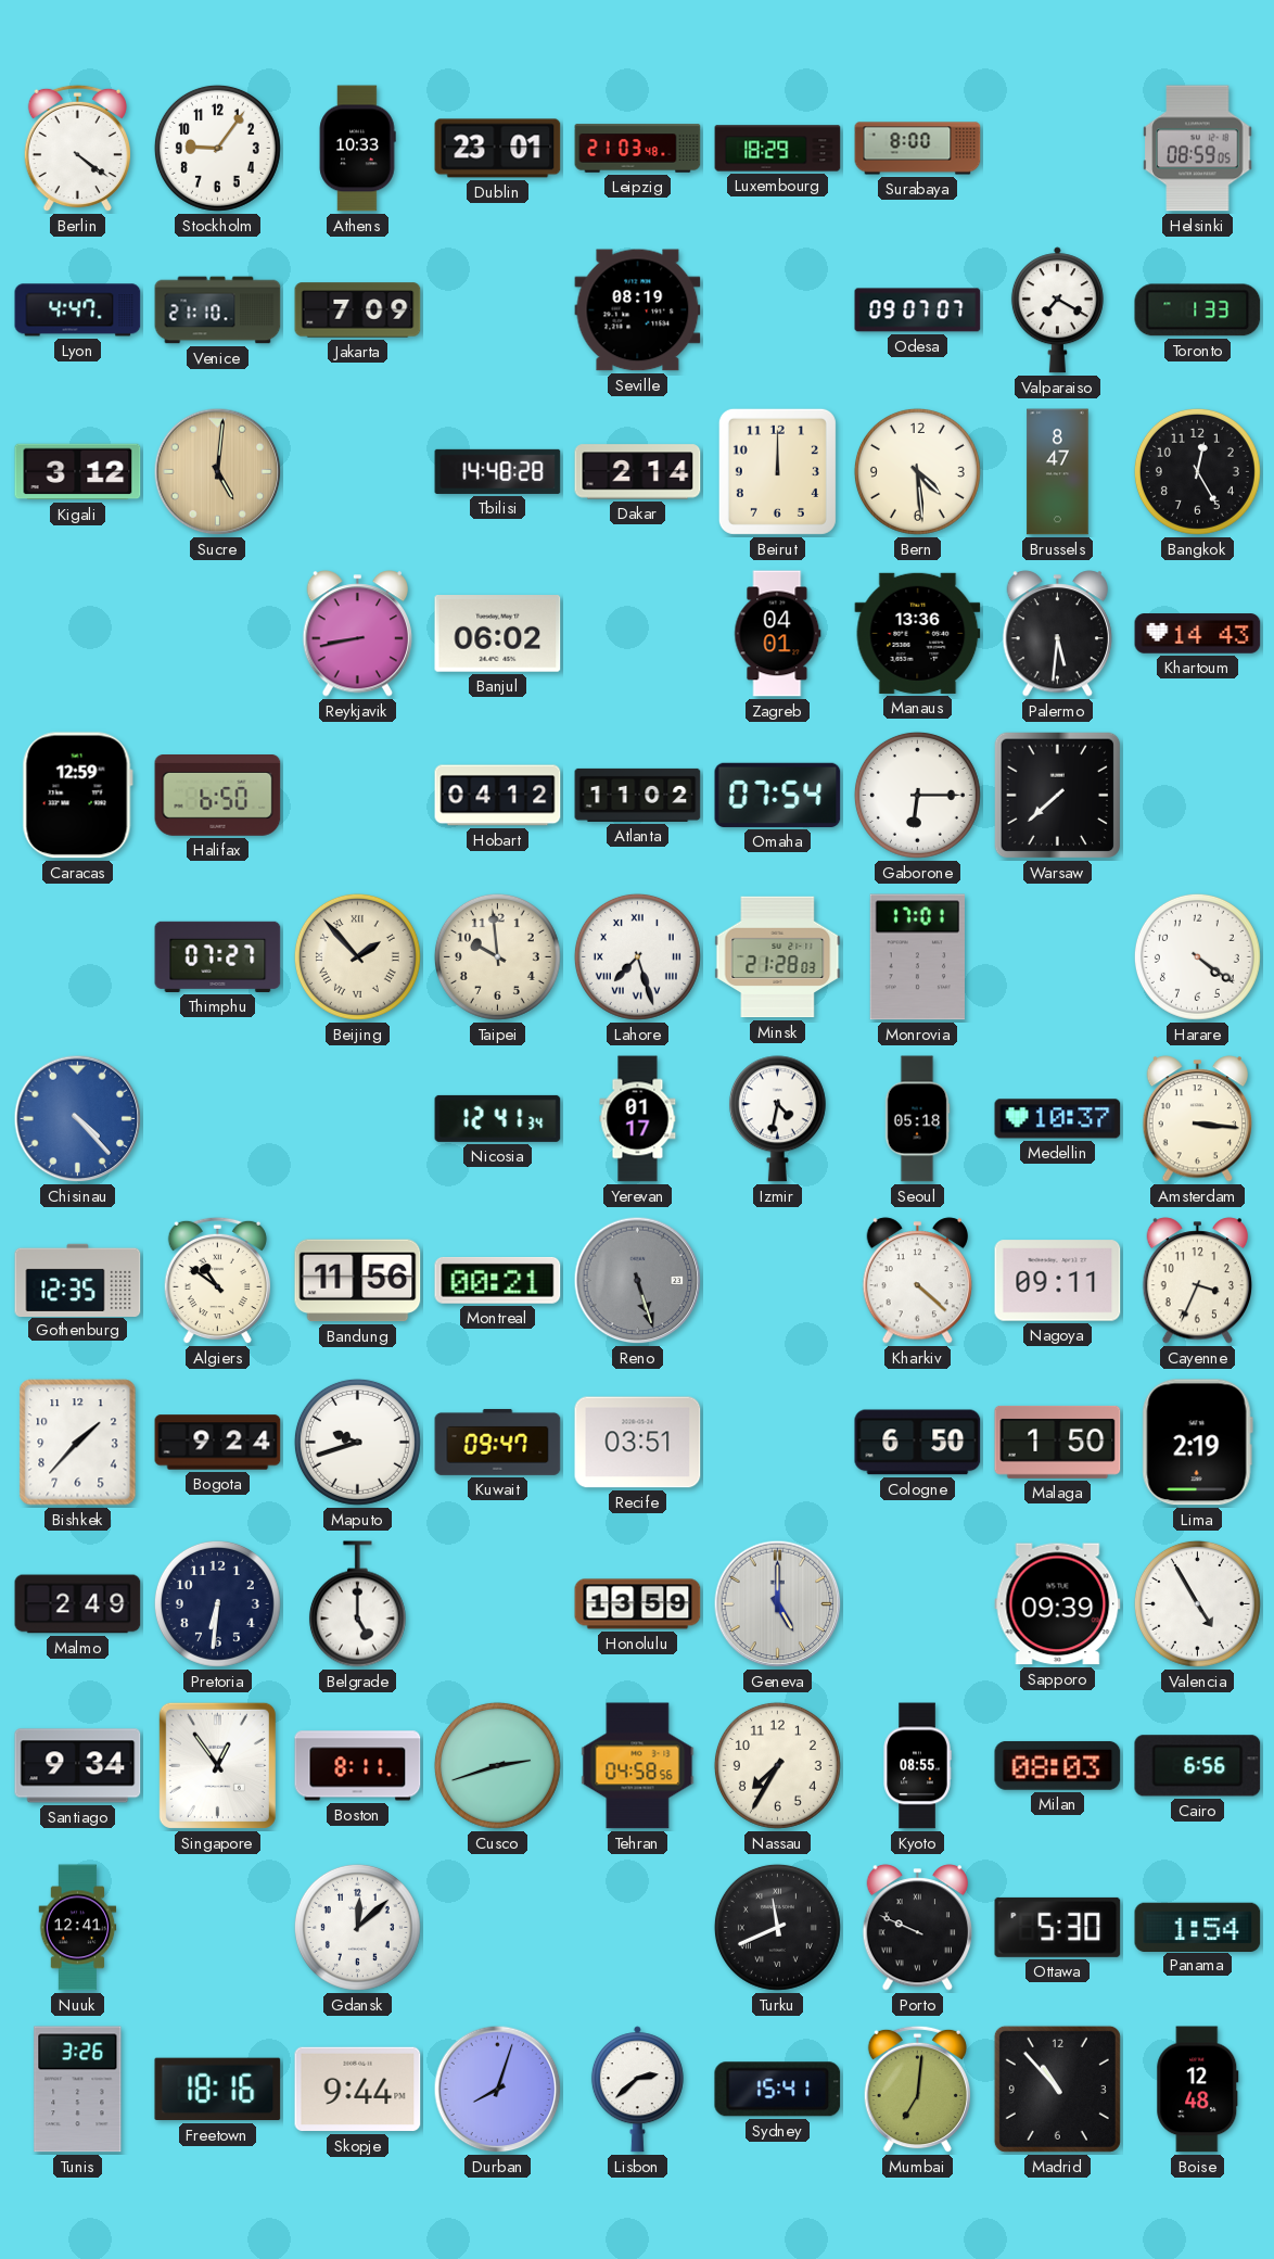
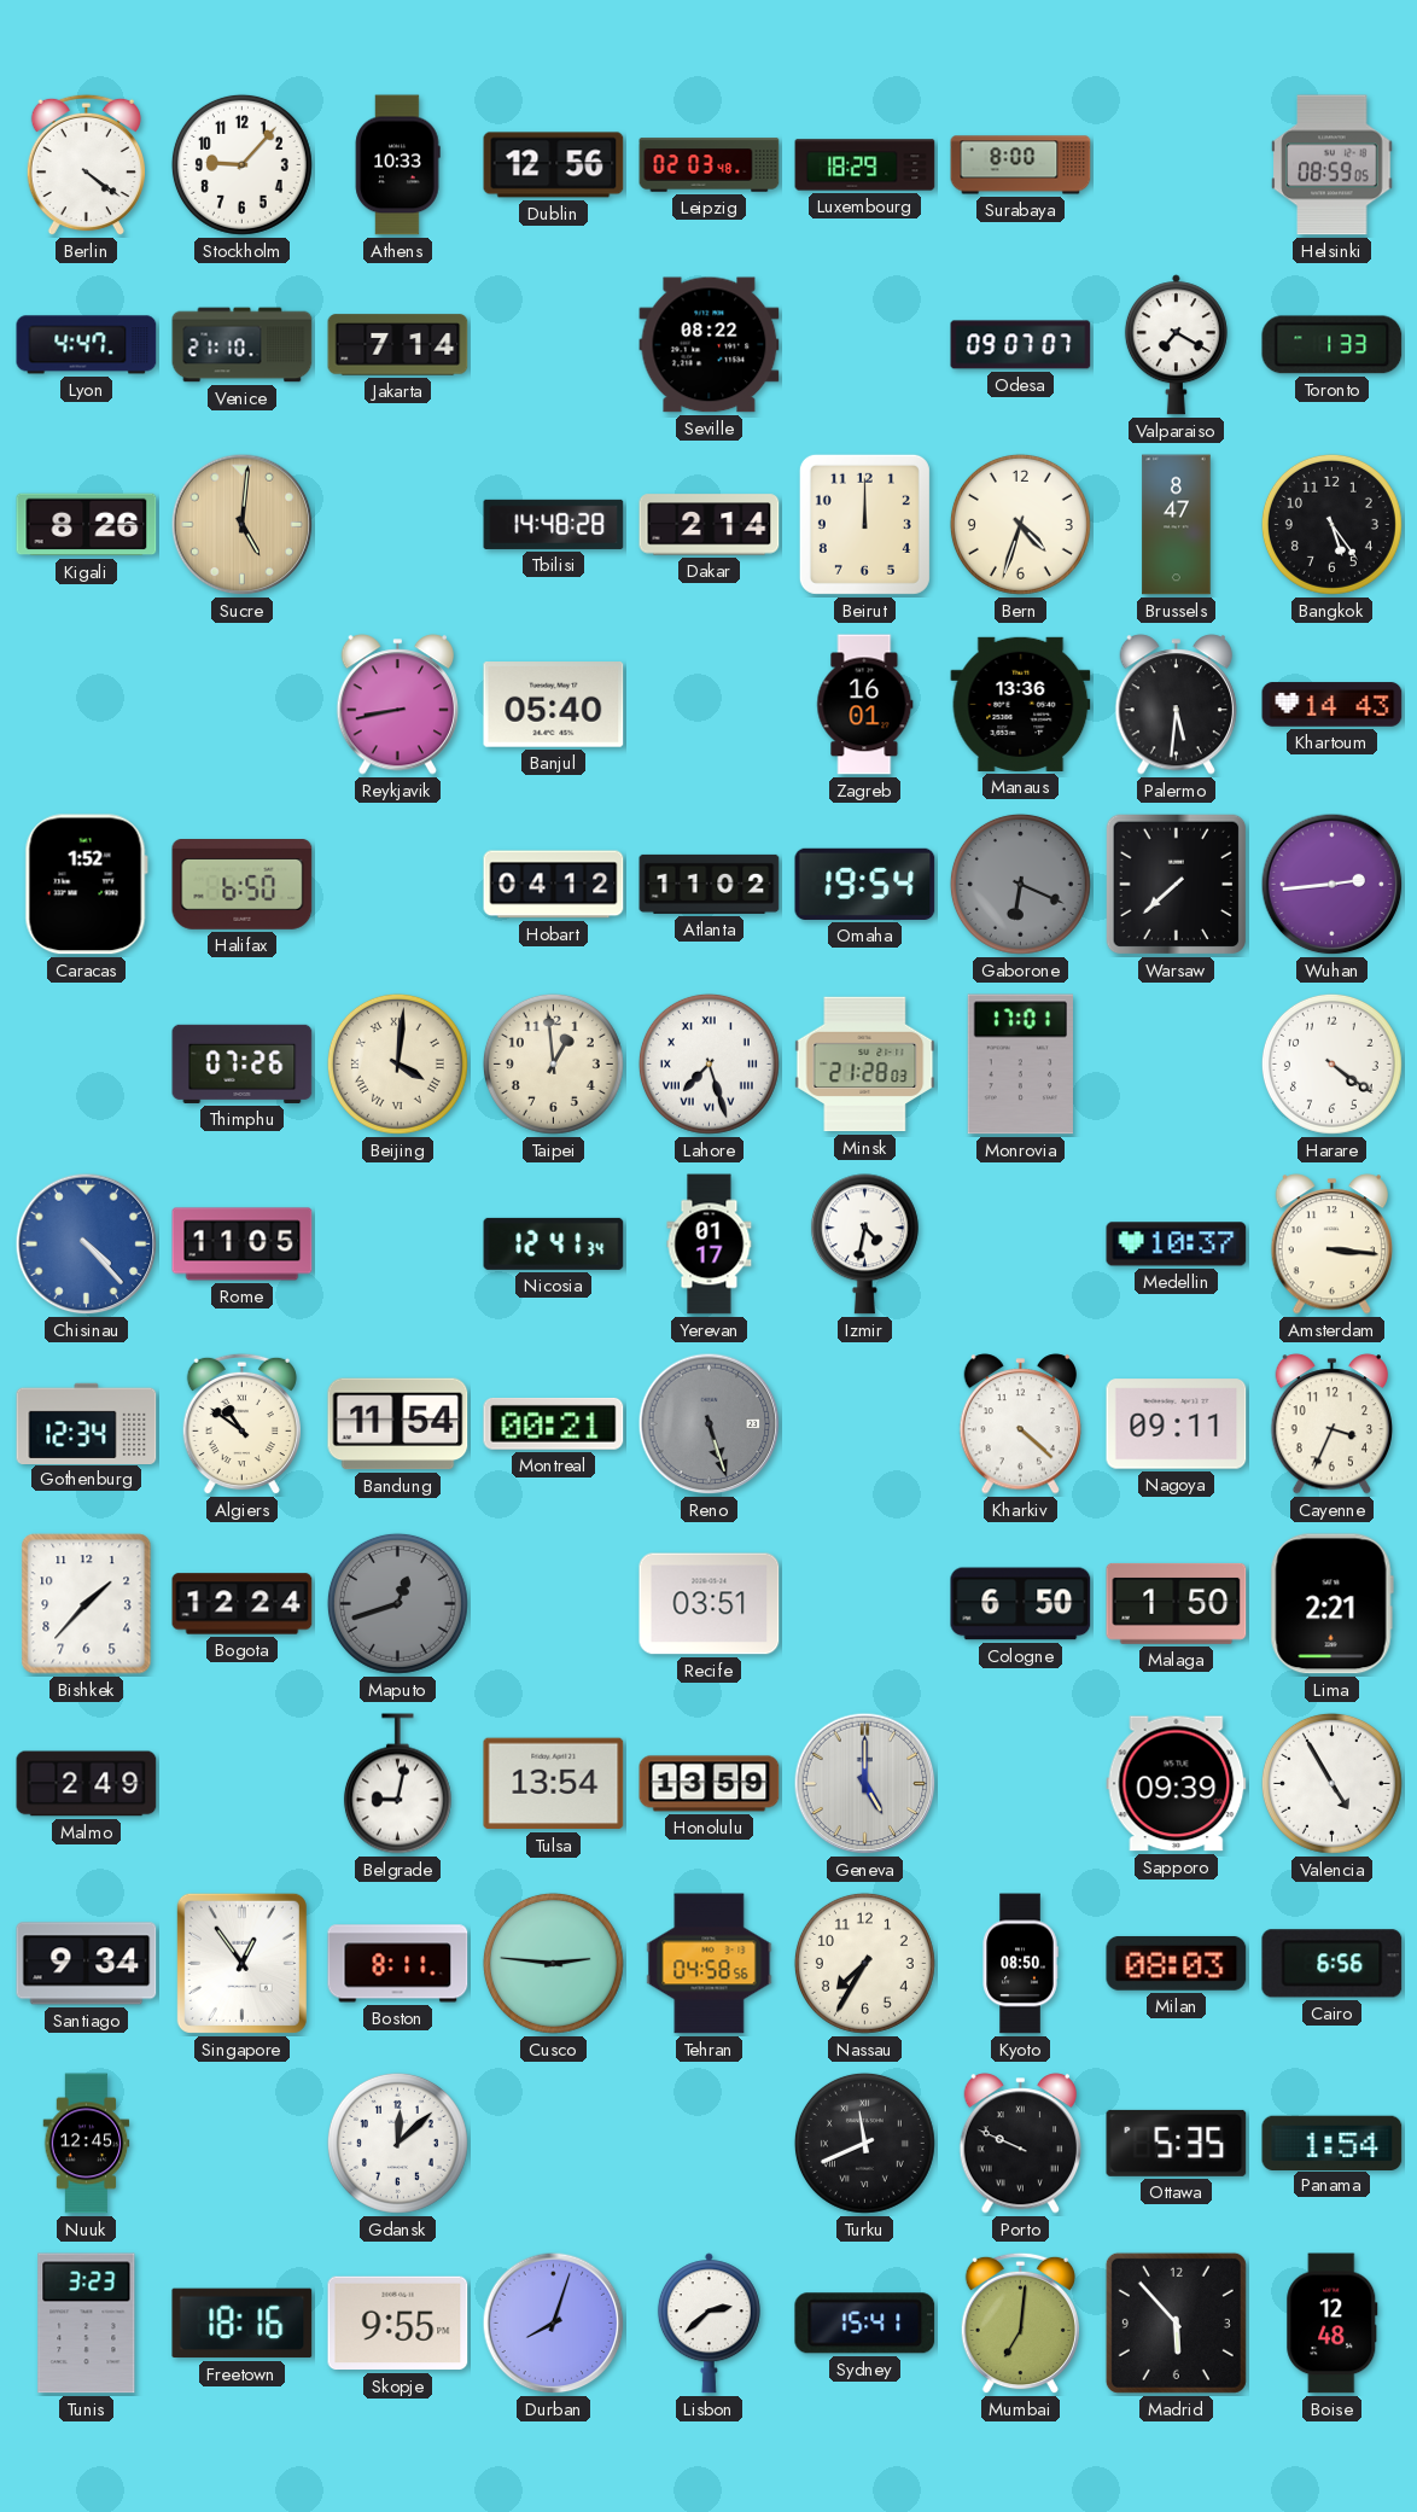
Stockholm: 9:06 -> 9:07 (241, 164)
Dublin: 23:01 -> 12:56 (554, 165)
Leipzig: 21:03 -> 02:03 (710, 165)
Jakarta: 7:09 -> 7:14 (398, 345)
Seville: 08:19 -> 08:22 (710, 345)
Kigali: 3:12 -> 8:26 (87, 525)
Bern: 4:29 -> 4:33 (1020, 524)
Bangkok: 12:25 -> 5:24 (1331, 524)
Banjul: 06:02 -> 05:40 (554, 705)
Zagreb: 04:01 -> 16:01 (865, 705)
Caracas: 12:59 -> 1:52 (86, 885)
Omaha: 07:54 -> 19:54 (865, 884)
Gaborone: 6:15 -> 6:19 (1020, 884)
Gaborone dial: white -> grey (1020, 884)
Wuhan: none -> 2:44 (1333, 885)
Thimphu: 07:27 -> 07:26 (243, 1063)
Beijing: 1:53 -> 4:01 (397, 1063)
Taipei: 9:59 -> 12:59 (553, 1063)
Rome: none -> 11:05 (243, 1245)
Seoul: 05:18 -> none (917, 1119)
Gothenburg: 12:35 -> 12:34 (87, 1423)
Bandung: 11:56 -> 11:54 (398, 1424)
Bogota: 9:24 -> 12:24 (243, 1604)
Maputo: 9:42 -> 12:42 (397, 1603)
Maputo dial: white -> grey (397, 1603)
Kuwait: 09:47 -> none (498, 1442)
Lima: 2:19 -> 2:21 (1331, 1604)
Pretoria: 6:31 -> none (217, 1603)
Belgrade: 5:00 -> 9:02 (397, 1784)
Tulsa: none -> 13:54 (554, 1784)
Cusco: 2:42 -> 2:46 (553, 1963)
Kyoto: 08:55 -> 08:50 (1020, 1964)
Nuuk: 12:41 -> 12:45 (87, 2144)
Ottawa: 5:30 -> 5:35 (1177, 2143)
Tunis: 3:26 -> 3:23 (87, 2324)
Skopje: 9:44 -> 9:55 (398, 2324)
Madrid: 10:53 -> 5:53 (1176, 2322)
